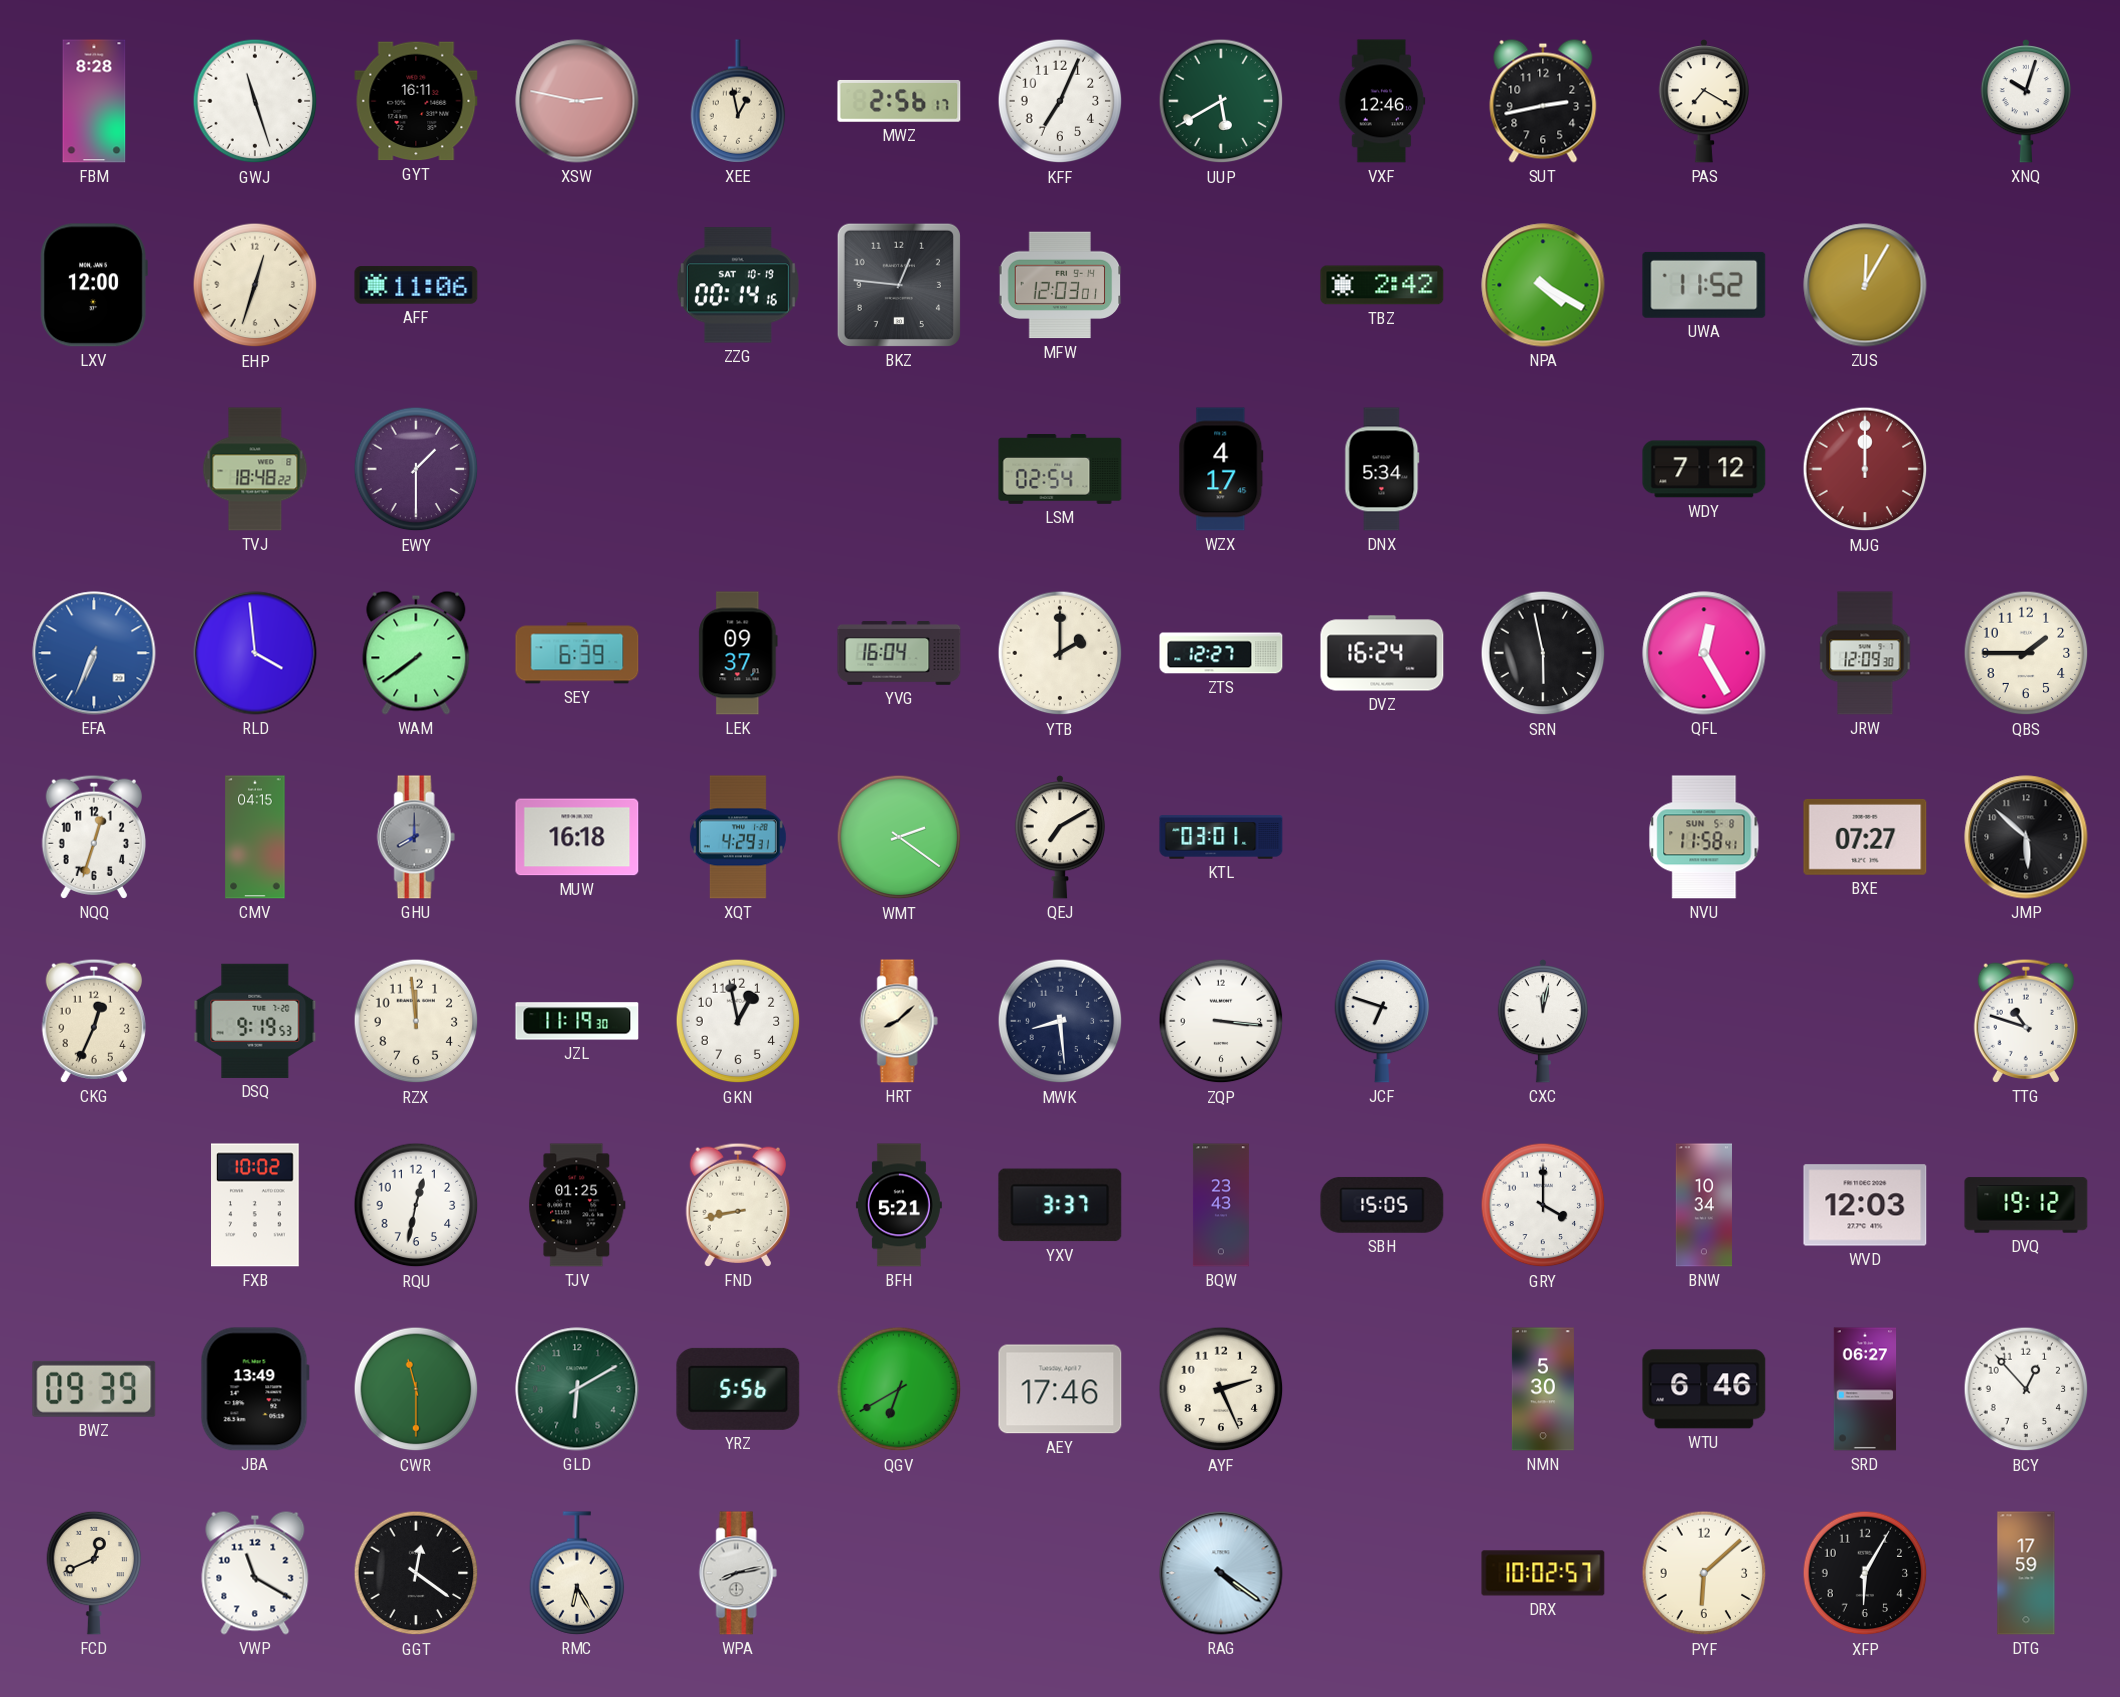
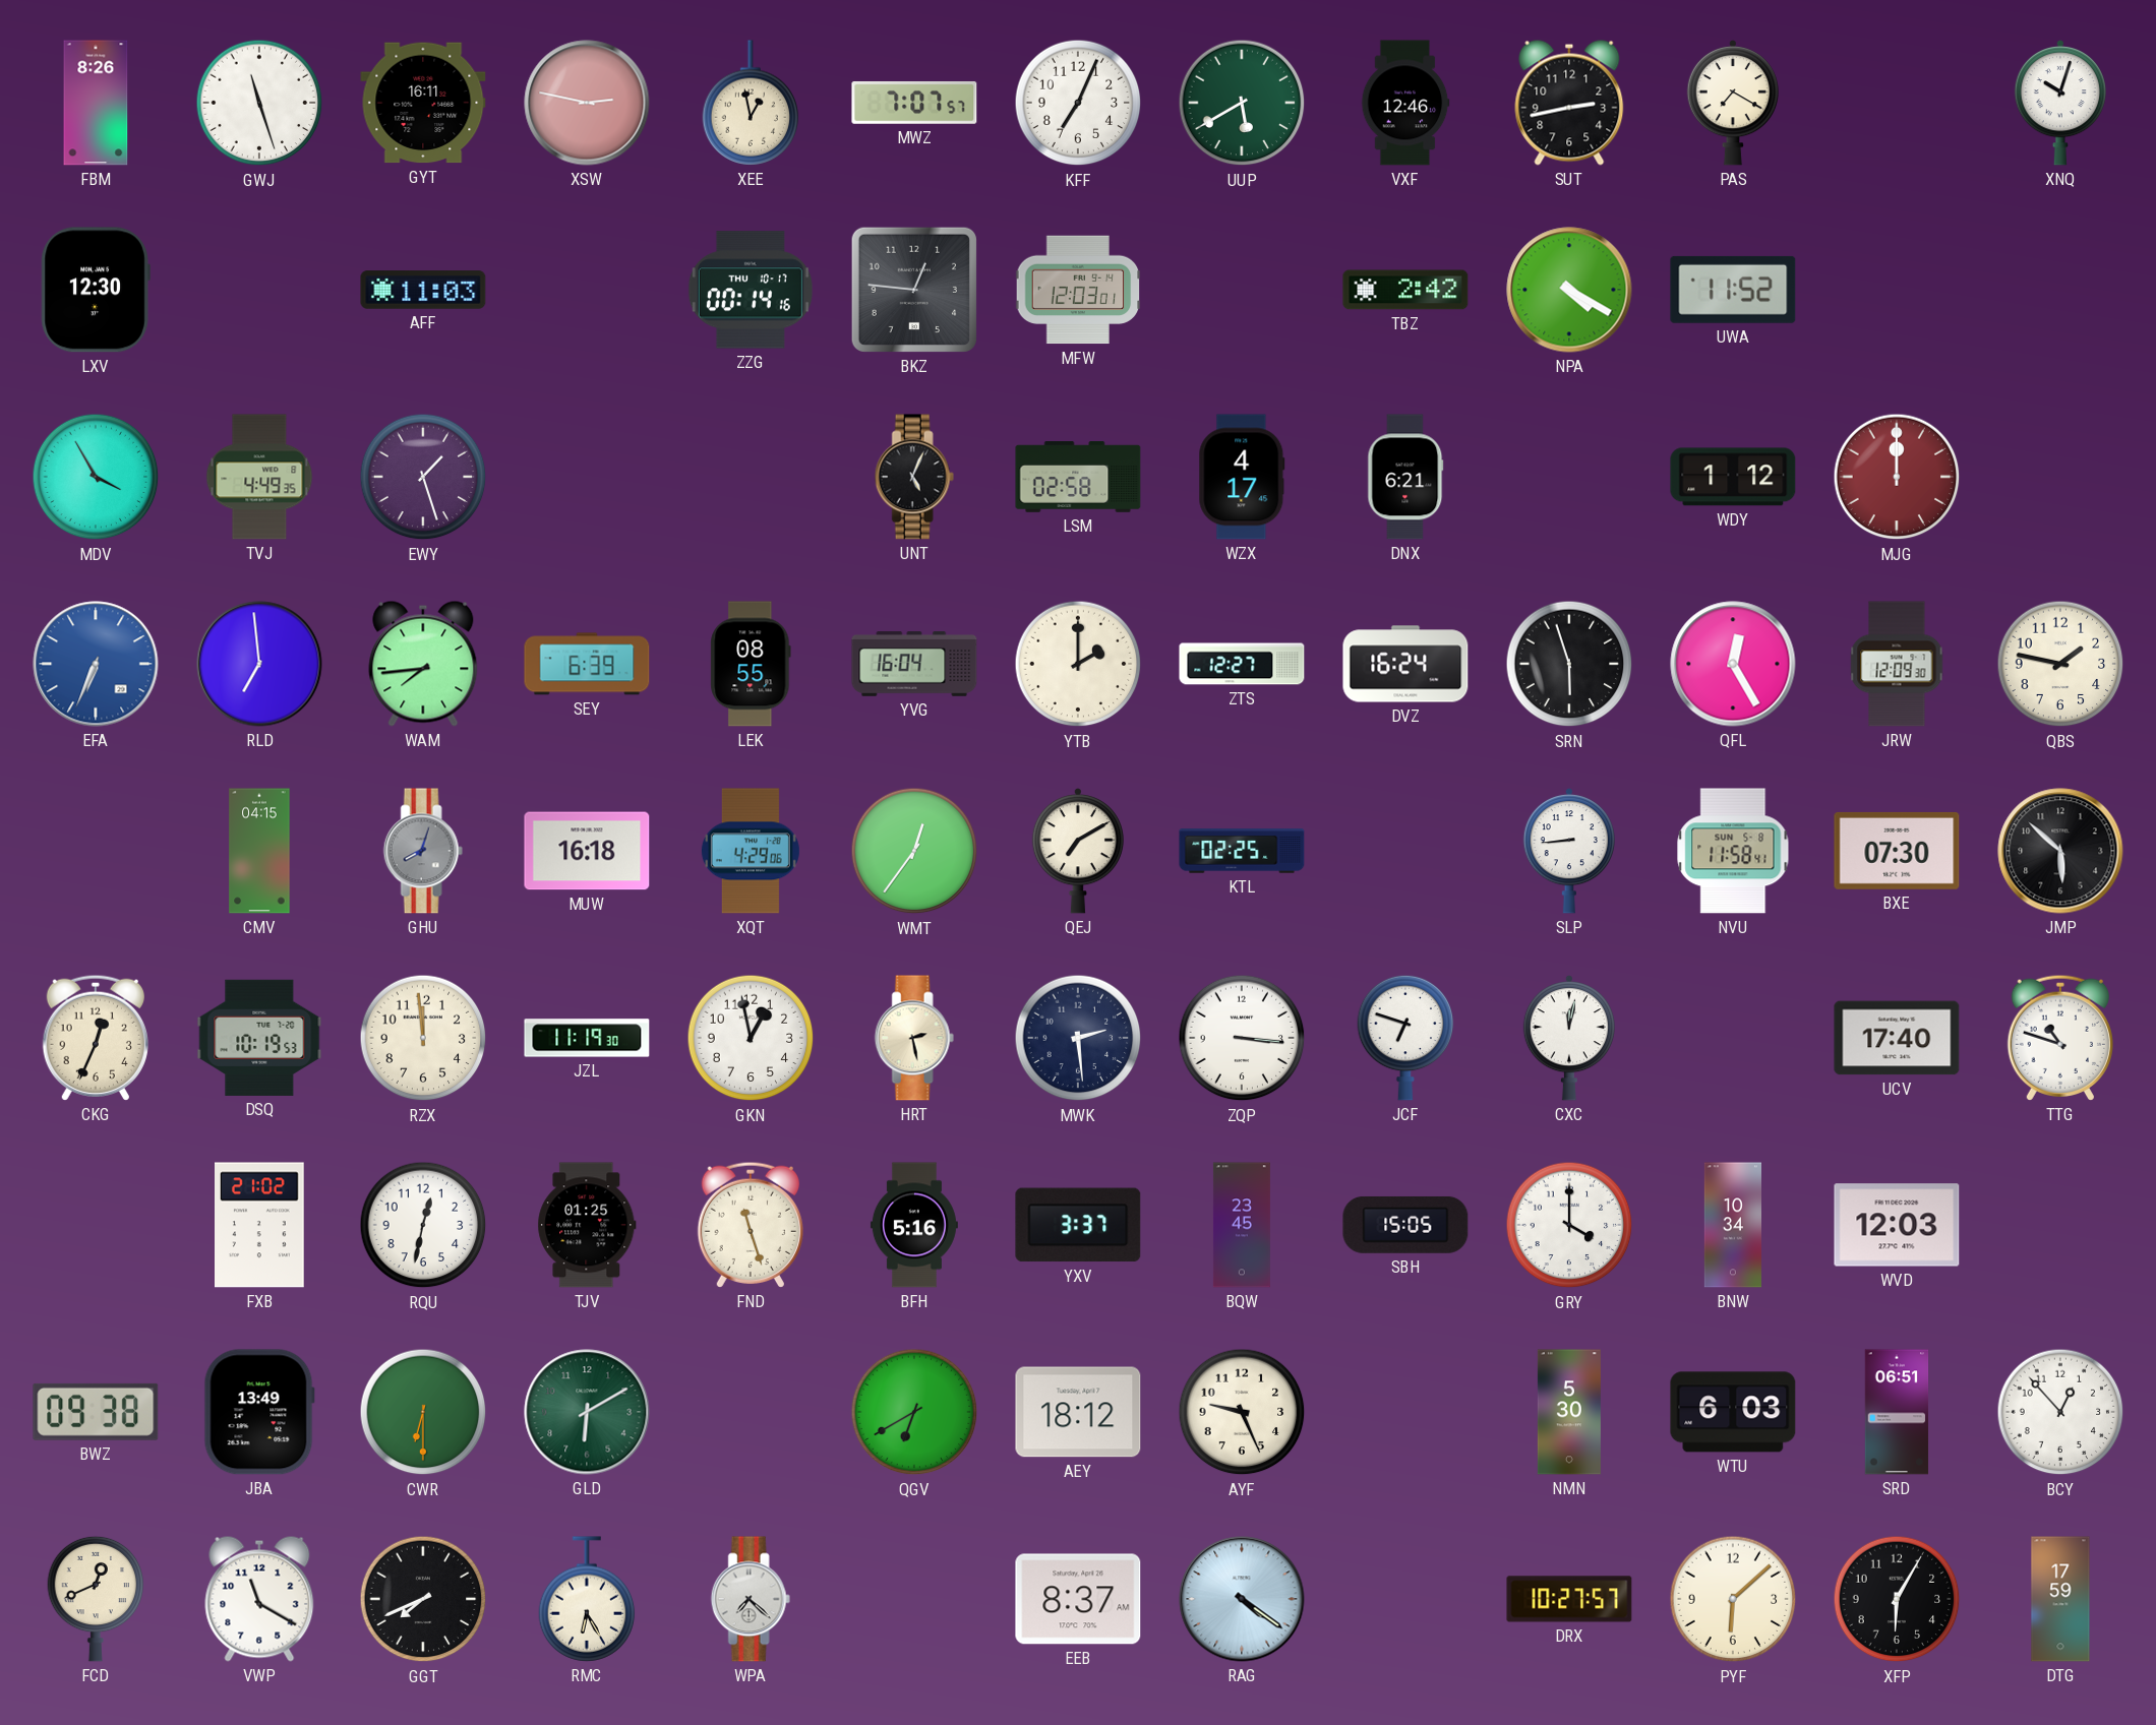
FBM: 8:28 -> 8:26 (96, 103)
MWZ: 2:56 -> 7:07 (914, 103)
LXV: 12:00 -> 12:30 (96, 290)
EHP: 12:33 -> none (255, 285)
AFF: 11:06 -> 11:03 (423, 290)
ZZG date: SAT 10-19 -> THU 10-17 (751, 290)
ZUS: 12:05 -> none (1865, 285)
MDV: none -> 3:55 (96, 477)
TVJ: 18:48 -> 4:49 (259, 477)
EWY: 1:30 -> 1:27 (423, 477)
UNT: none -> 5:04 (914, 477)
LSM: 02:54 -> 02:58 (1078, 478)
DNX: 5:34 -> 6:21 (1405, 477)
WDY: 7:12 -> 1:12 (1733, 477)
RLD: 3:59 -> 6:59 (259, 664)
WAM: 7:39 -> 7:44 (423, 664)
LEK: 09:37 -> 08:55 (751, 664)
SRN: 5:58 -> 5:57 (1569, 664)
QBS: 1:45 -> 1:47 (2060, 664)
NQQ: 12:33 -> none (93, 837)
GHU: 8:00 -> 8:03 (423, 851)
XQT: 4:29:31 -> 4:29:06 (751, 851)
WMT: 2:21 -> 12:36 (914, 851)
KTL: 03:01 -> 02:25 (1242, 851)
SLP: none -> 8:44 (1568, 852)
BXE: 07:27 -> 07:30 (1897, 851)
DSQ: 9:19 -> 10:19 (259, 1038)
HRT: 8:08 -> 2:28 (914, 1038)
MWK: 8:29 -> 2:29 (1078, 1038)
UCV: none -> 17:40 (1897, 1038)
FXB: 10:02 -> 21:02 (260, 1225)
FND: 8:43 -> 11:27 (750, 1225)
BFH: 5:21 -> 5:16 (914, 1225)
BQW: 23:43 -> 23:45 (1242, 1225)
DVQ: 19:12 -> none (2026, 1205)
BWZ: 09:39 -> 09:38 (96, 1412)
CWR: 11:30 -> 6:30 (423, 1412)
YRZ: 5:56 -> none (738, 1389)
AEY: 17:46 -> 18:12 (1078, 1412)
AYF: 2:26 -> 9:26 (1242, 1412)
WTU: 6:46 -> 6:03 (1733, 1412)
SRD: 06:27 -> 06:51 (1897, 1412)
GGT: 12:21 -> 7:41 (423, 1599)
WPA: 8:13 -> 7:22 (751, 1599)
EEB: none -> 8:37 (1078, 1599)
DRX: 10:02 -> 10:27 (1569, 1599)
